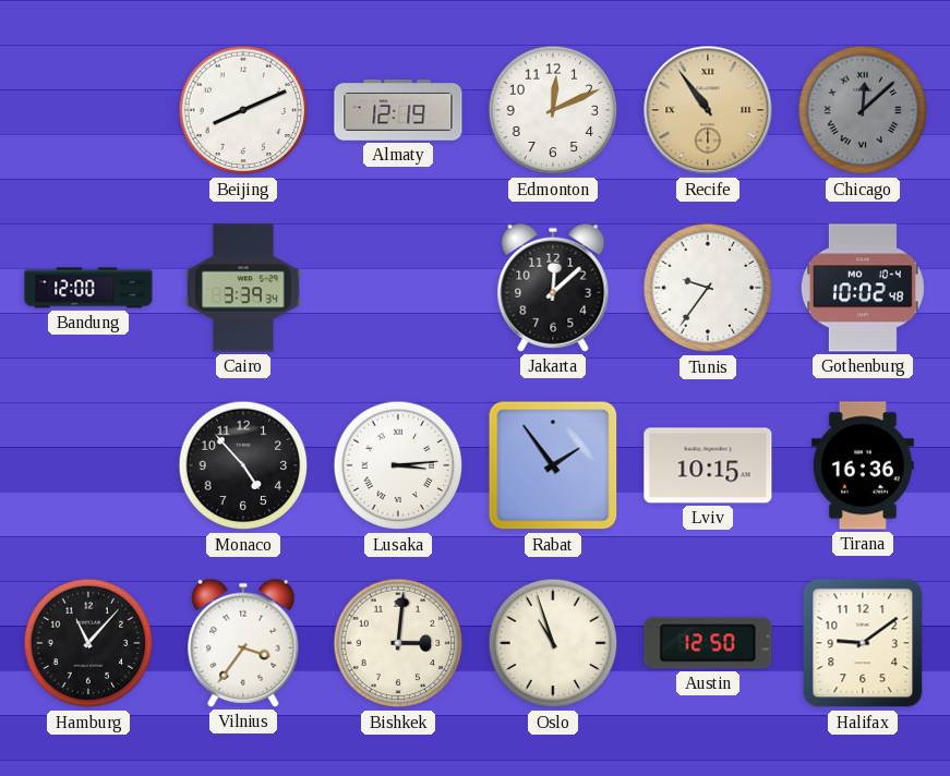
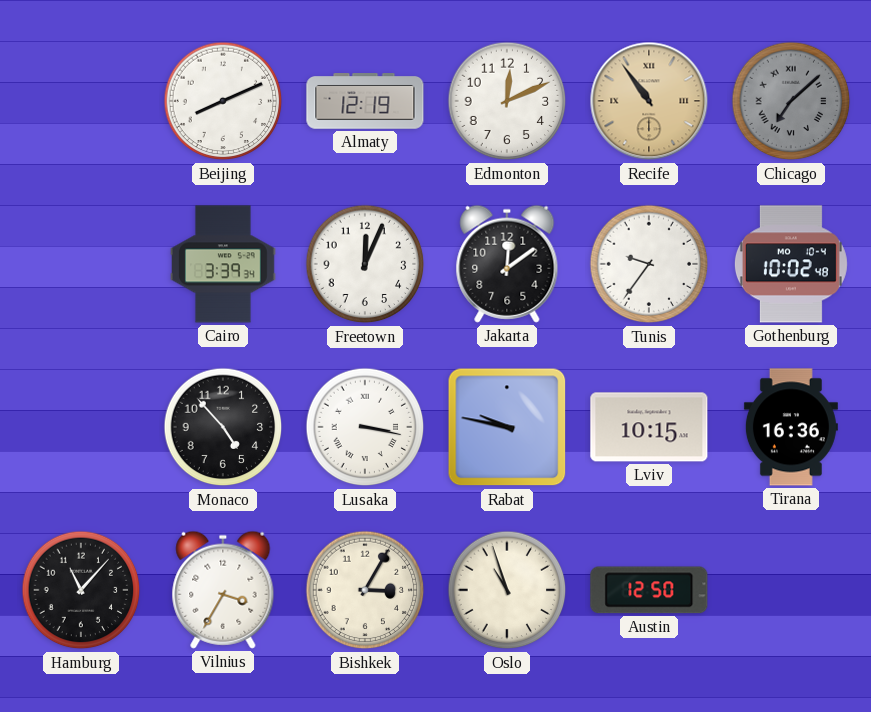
Chicago: 12:08 -> 7:08 (791, 101)
Bandung: 12:00 -> none (88, 288)
Freetown: none -> 12:04 (365, 264)
Jakarta: 12:08 -> 12:09 (507, 264)
Lusaka: 3:14 -> 3:17 (365, 427)
Rabat: 1:54 -> 9:47 (507, 427)
Vilnius: 3:36 -> 3:35 (223, 590)
Bishkek: 3:01 -> 3:05 (365, 590)
Halifax: 9:09 -> none (863, 643)
